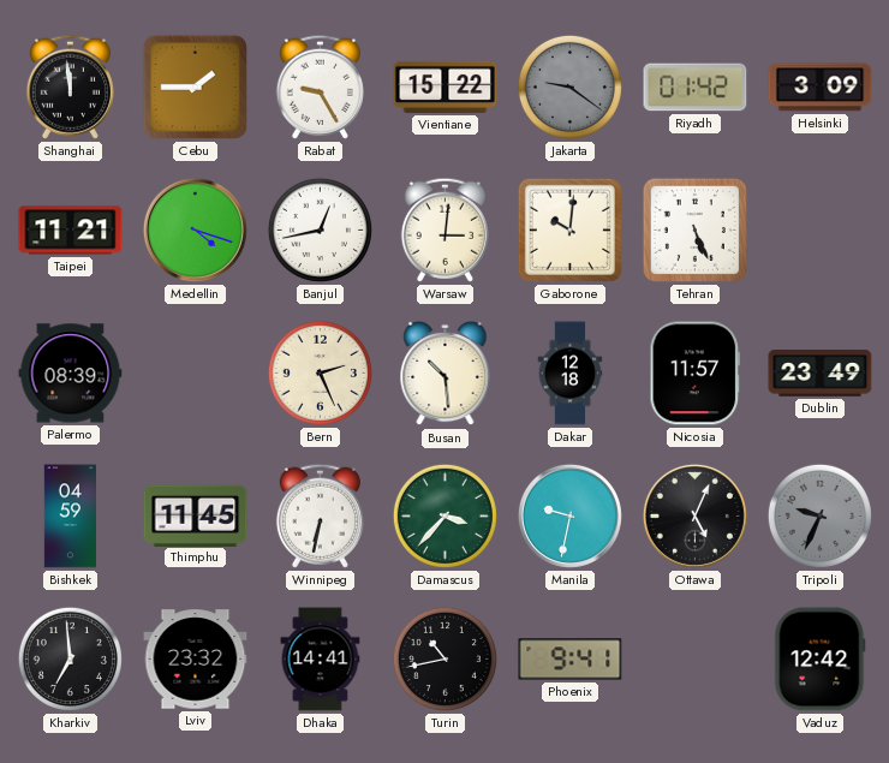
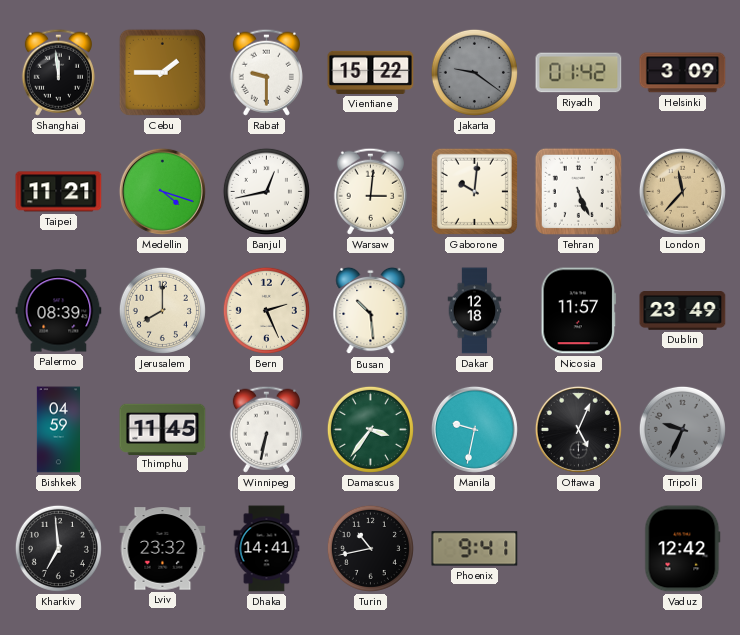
Rabat: 9:25 -> 9:30 (266, 72)
London: none -> 11:37 (682, 191)
Jerusalem: none -> 8:00 (162, 310)
Damascus: 3:37 -> 3:36 (370, 429)
